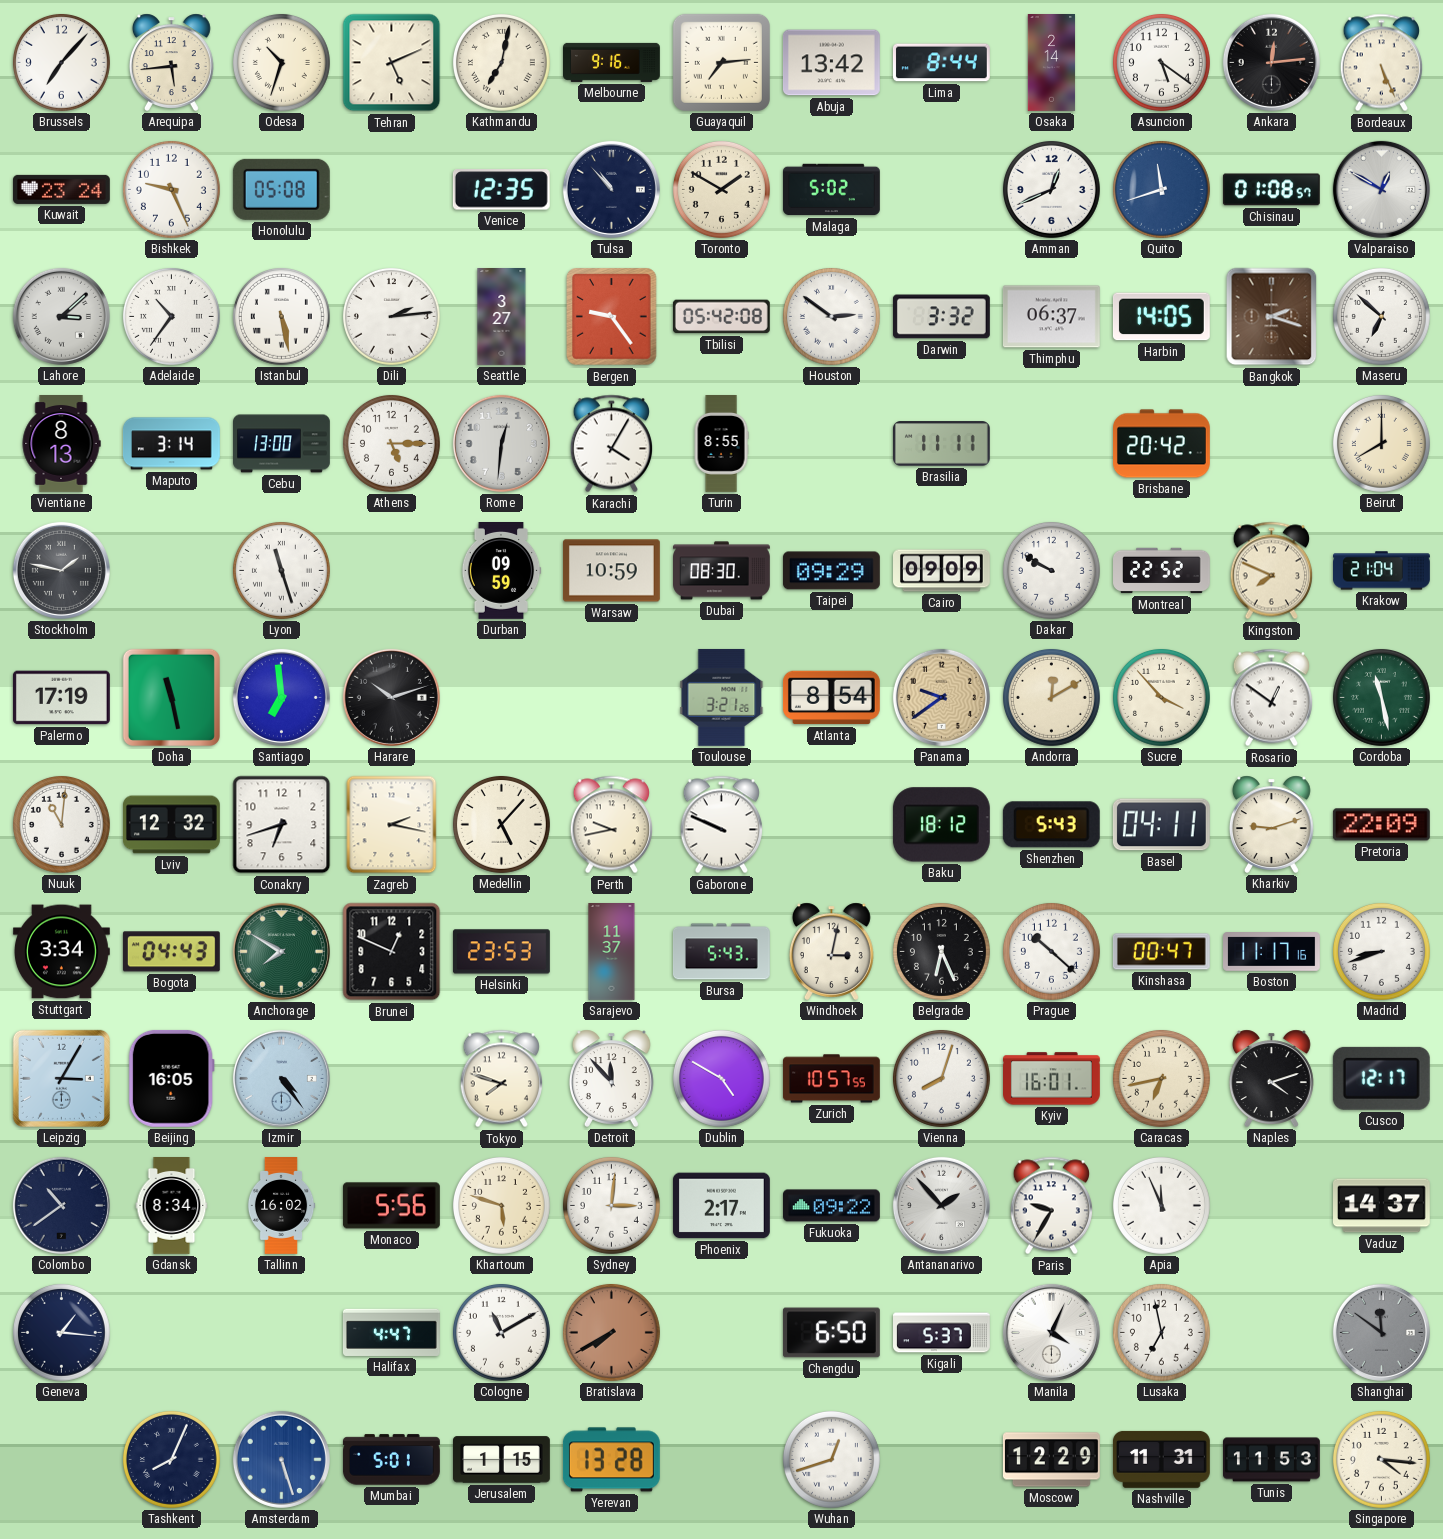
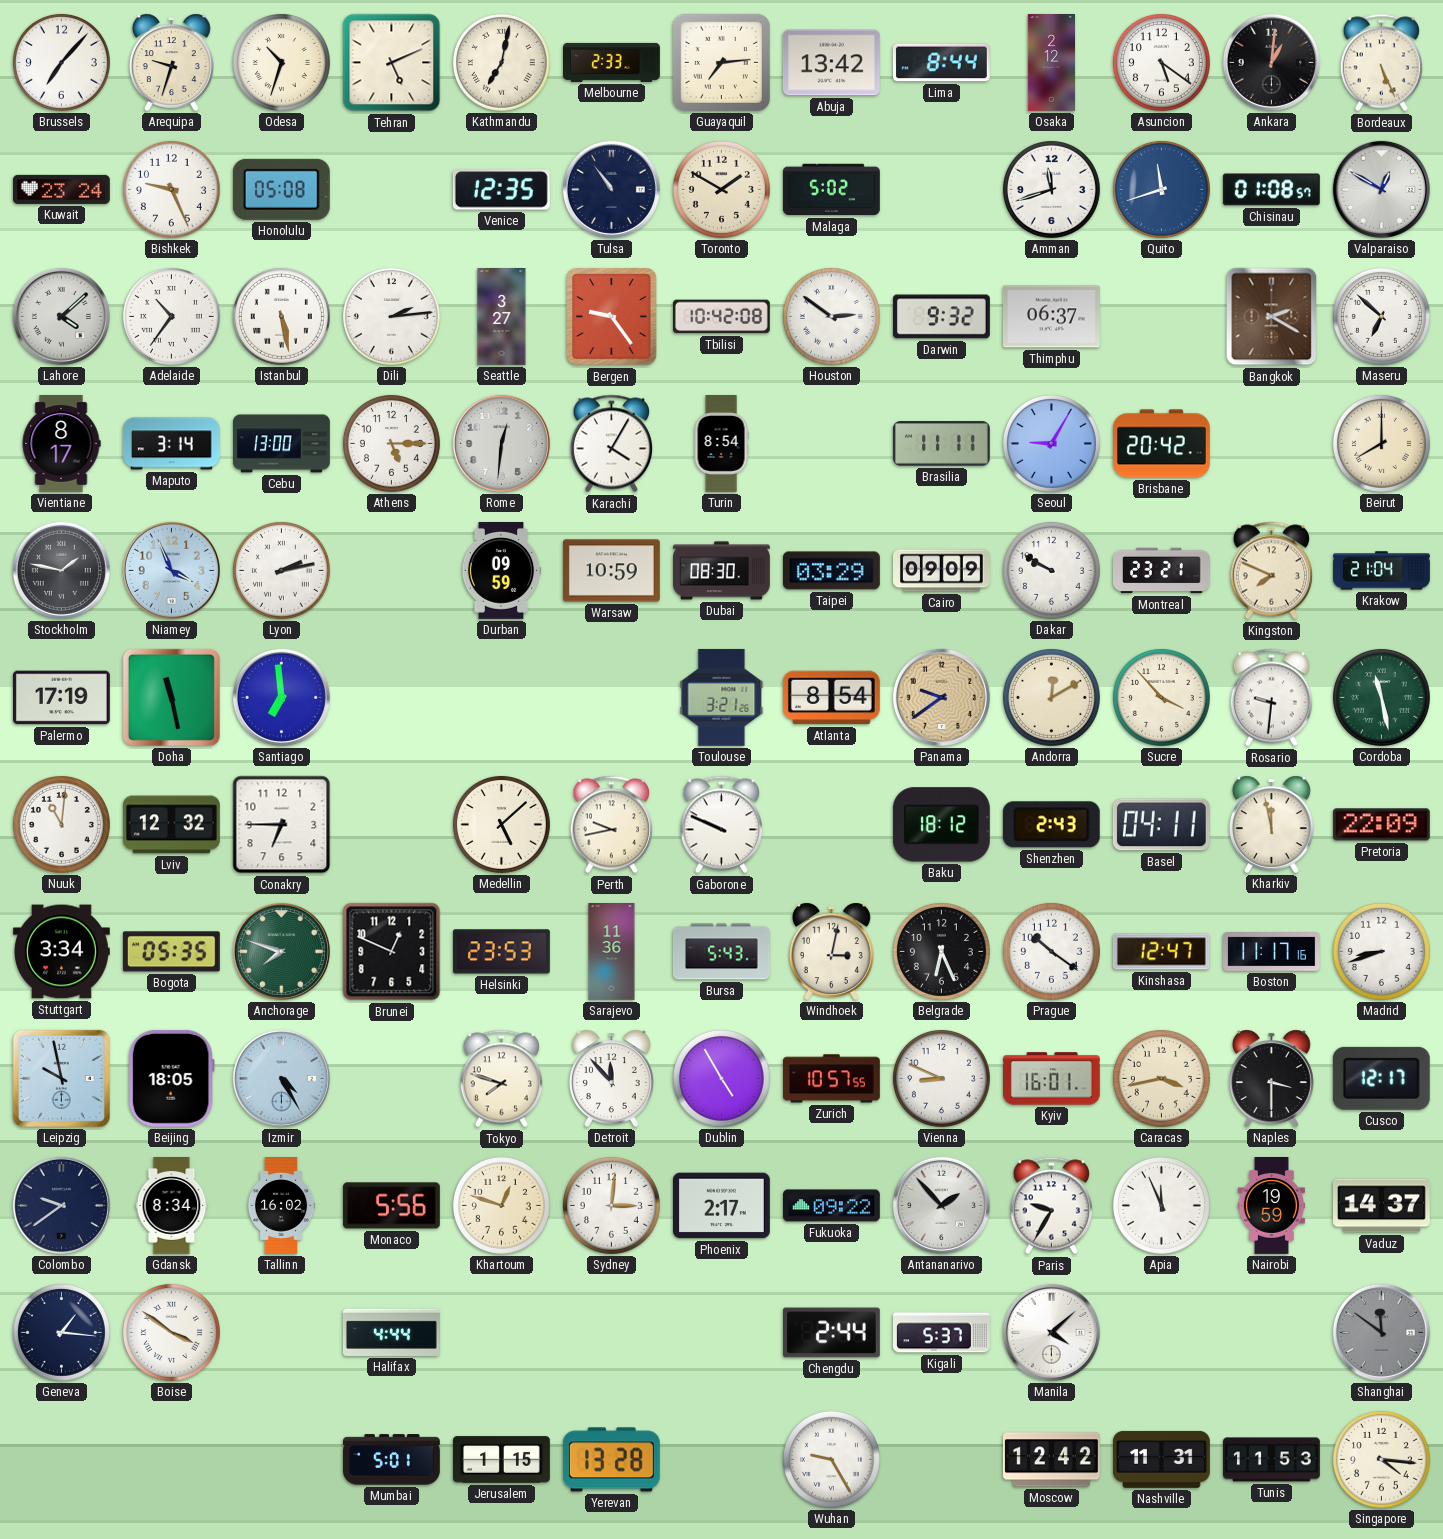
Arequipa: 5:44 -> 9:33 (171, 62)
Melbourne: 9:16 -> 2:33 (612, 62)
Osaka: 2:14 -> 2:12 (1052, 63)
Ankara: 12:14 -> 1:01 (1271, 62)
Tulsa: 10:53 -> 10:54 (611, 189)
Amman: 12:41 -> 11:42 (1051, 189)
Lahore: 3:08 -> 4:08 (61, 316)
Tbilisi: 05:42 -> 10:42 (721, 317)
Darwin: 3:32 -> 9:32 (941, 317)
Harbin: 14:05 -> none (1161, 317)
Bangkok: 2:18 -> 2:20 (1272, 317)
Vientiane: 8:13 -> 8:17 (61, 444)
Turin: 8:55 -> 8:54 (721, 444)
Seoul: none -> 9:05 (1051, 443)
Niamey: none -> 3:56 (171, 570)
Lyon: 11:27 -> 2:13 (281, 570)
Taipei: 09:29 -> 03:29 (831, 571)
Montreal: 22:52 -> 23:21 (1162, 571)
Harare: 10:12 -> none (391, 697)
Rosario: 12:51 -> 9:31 (1271, 698)
Conakry: 6:42 -> 6:45 (282, 825)
Zagreb: 2:17 -> none (392, 825)
Medellin: 5:07 -> 5:08 (501, 824)
Shenzhen: 5:43 -> 2:43 (1051, 825)
Kharkiv: 9:12 -> 11:58 (1271, 824)
Bogota: 04:43 -> 05:35 (171, 952)
Anchorage: 7:50 -> 7:48 (281, 951)
Sarajevo: 11:37 -> 11:36 (612, 952)
Prague: 10:22 -> 10:21 (1051, 951)
Kinshasa: 00:47 -> 12:47 (1161, 952)
Leipzig: 3:05 -> 9:58 (61, 1078)
Beijing: 16:05 -> 18:05 (171, 1078)
Izmir: 4:24 -> 4:25 (281, 1078)
Dublin: 4:50 -> 4:55 (721, 1078)
Vienna: 8:03 -> 8:49 (941, 1078)
Caracas: 6:43 -> 3:43 (1161, 1078)
Naples: 4:12 -> 3:30 (1271, 1078)
Colombo: 10:39 -> 9:39 (61, 1205)
Khartoum: 5:48 -> 12:48 (501, 1205)
Nairobi: none -> 19:59 (1271, 1206)
Boise: none -> 3:51 (171, 1332)
Halifax: 4:47 -> 4:44 (391, 1332)
Cologne: 11:10 -> none (501, 1332)
Bratislava: 7:40 -> none (611, 1332)
Chengdu: 6:50 -> 2:44 (831, 1333)
Manila: 4:04 -> 4:08 (1051, 1332)
Lusaka: 6:58 -> none (1161, 1332)
Tashkent: 8:04 -> none (171, 1459)
Amsterdam: 5:27 -> none (281, 1459)
Wuhan: 12:42 -> 9:25 (831, 1459)
Moscow: 12:29 -> 12:42 (1052, 1460)
